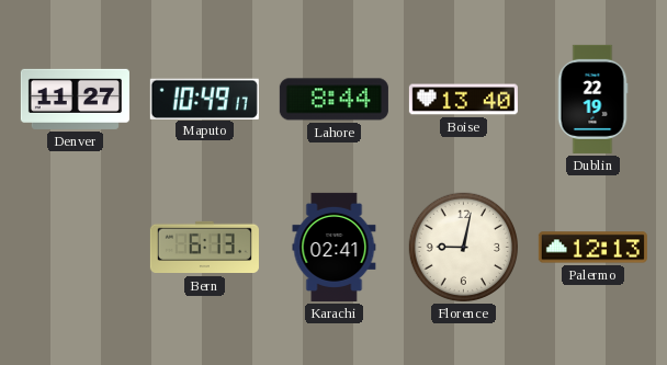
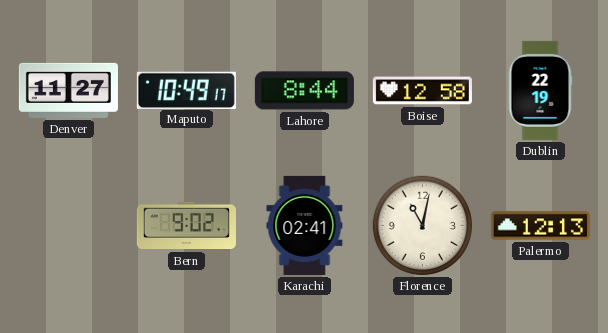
Boise: 13:40 -> 12:58 (422, 91)
Bern: 6:13 -> 9:02 (186, 226)
Florence: 9:02 -> 11:02 (423, 226)
